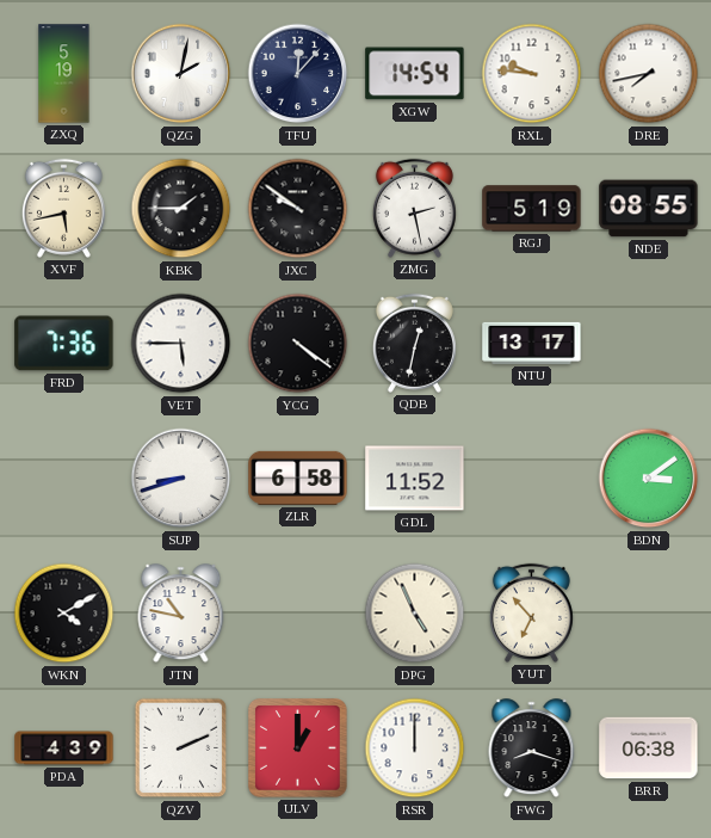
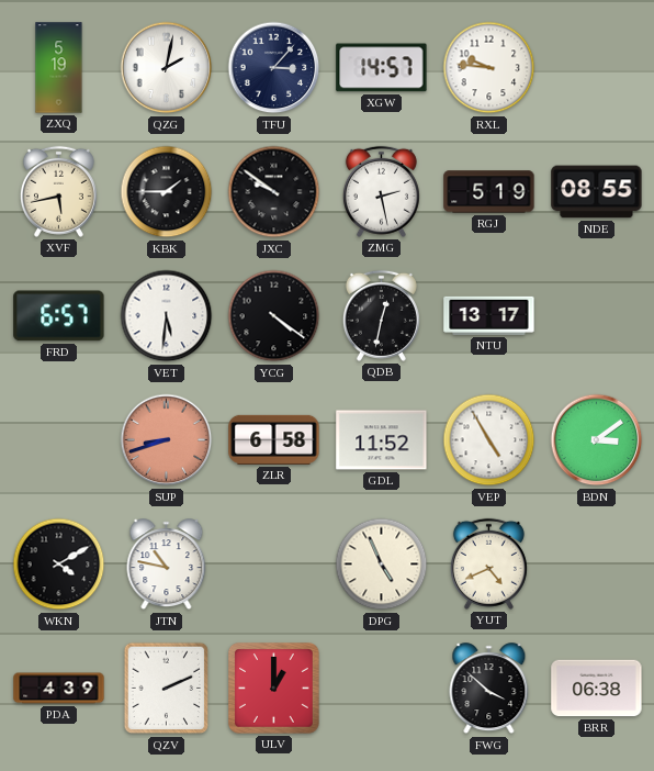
TFU: 12:07 -> 3:07 (274, 68)
XGW: 14:54 -> 14:57 (382, 68)
DRE: 7:43 -> none (649, 74)
FRD: 7:36 -> 6:57 (59, 316)
VET: 5:45 -> 5:31 (167, 316)
SUP dial: white -> salmon (167, 440)
VEP: none -> 4:55 (489, 440)
YUT: 6:53 -> 4:41 (488, 563)
RSR: 12:00 -> none (415, 748)
FWG: 8:18 -> 3:52 (489, 689)
